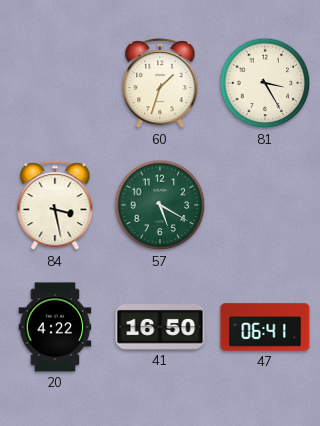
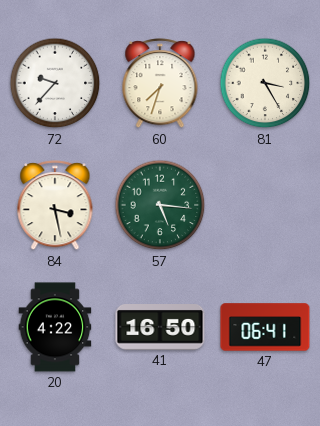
72: none -> 9:37 (55, 83)
60: 1:33 -> 7:33 (160, 84)
57: 5:20 -> 5:16 (160, 205)
